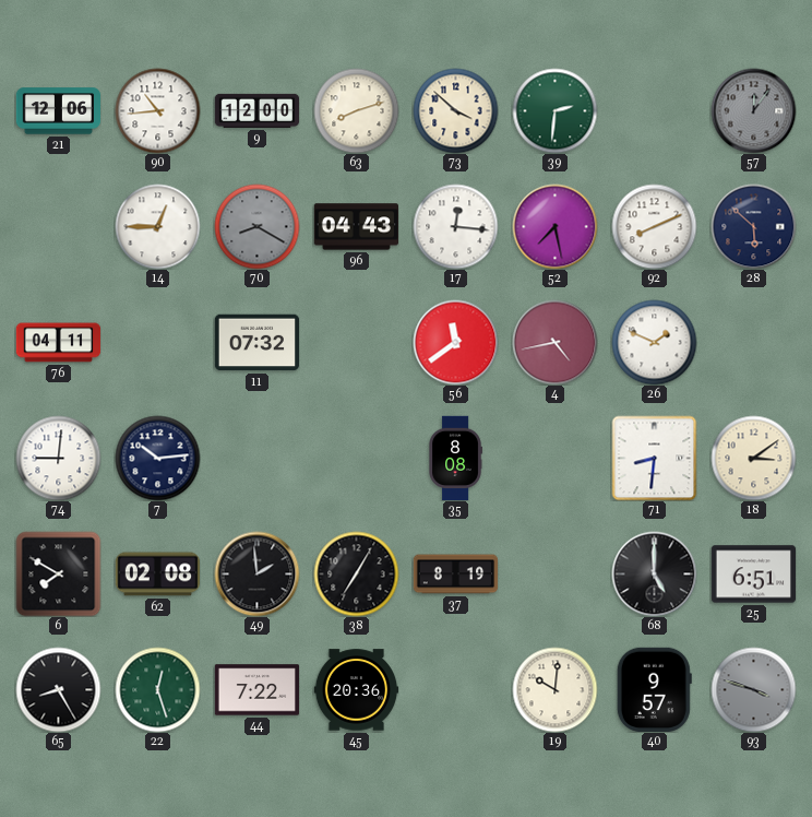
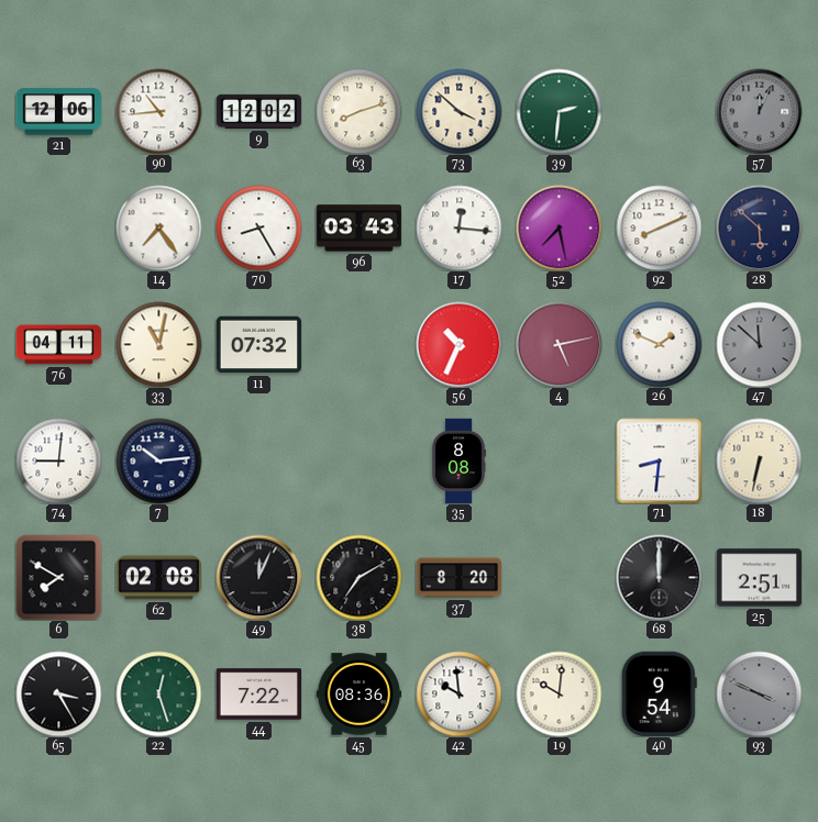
9: 12:00 -> 12:02 (258, 111)
57: 12:06 -> 12:04 (759, 111)
14: 12:45 -> 7:24 (158, 227)
70: 8:20 -> 8:25 (258, 227)
70 dial: grey -> white (258, 227)
96: 04:43 -> 03:43 (358, 229)
33: none -> 11:02 (158, 344)
56: 11:39 -> 10:34 (458, 344)
4: 4:43 -> 5:13 (559, 344)
47: none -> 11:52 (759, 344)
18: 3:09 -> 6:32 (759, 460)
49: 1:59 -> 12:04 (258, 577)
38: 7:05 -> 7:10 (358, 577)
37: 8:19 -> 8:20 (458, 578)
68: 5:00 -> 12:00 (659, 577)
25: 6:51 -> 2:51 (759, 578)
65: 8:25 -> 3:25 (58, 693)
45: 20:36 -> 08:36 (358, 695)
42: none -> 9:59 (458, 693)
40: 9:57 -> 9:54 (659, 693)
93: 3:48 -> 3:49 (759, 693)
